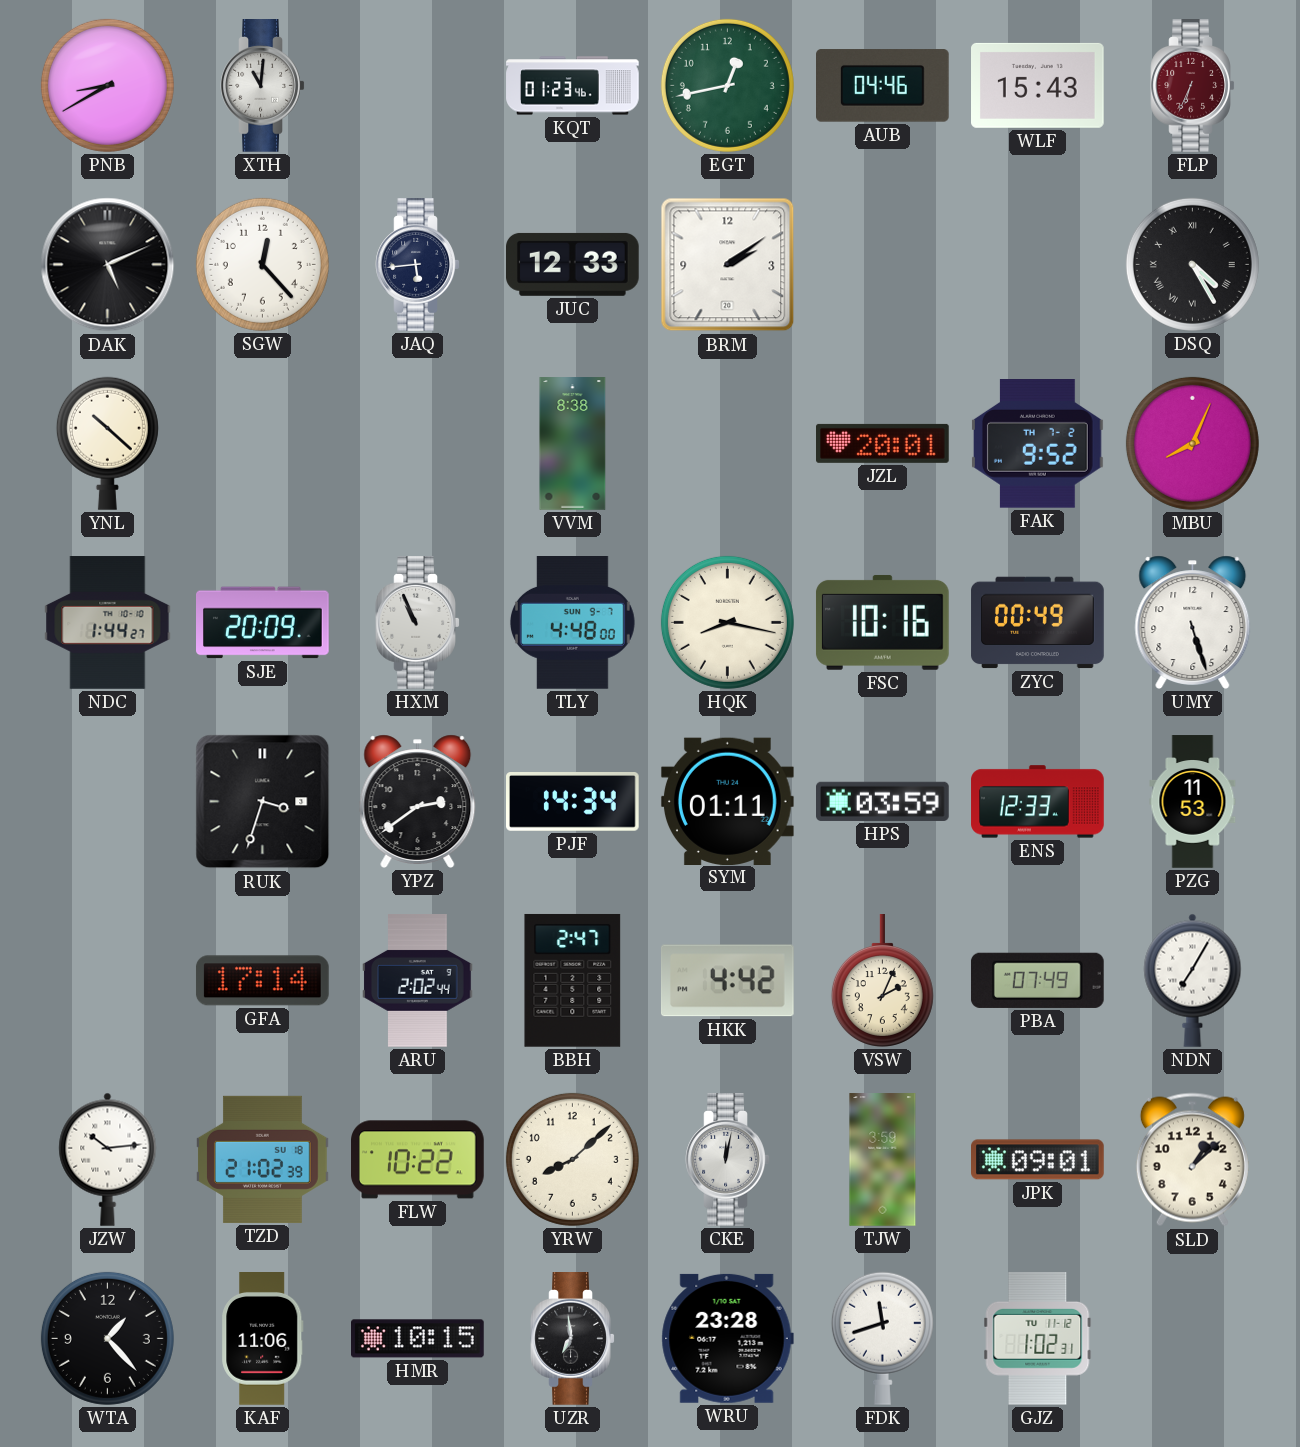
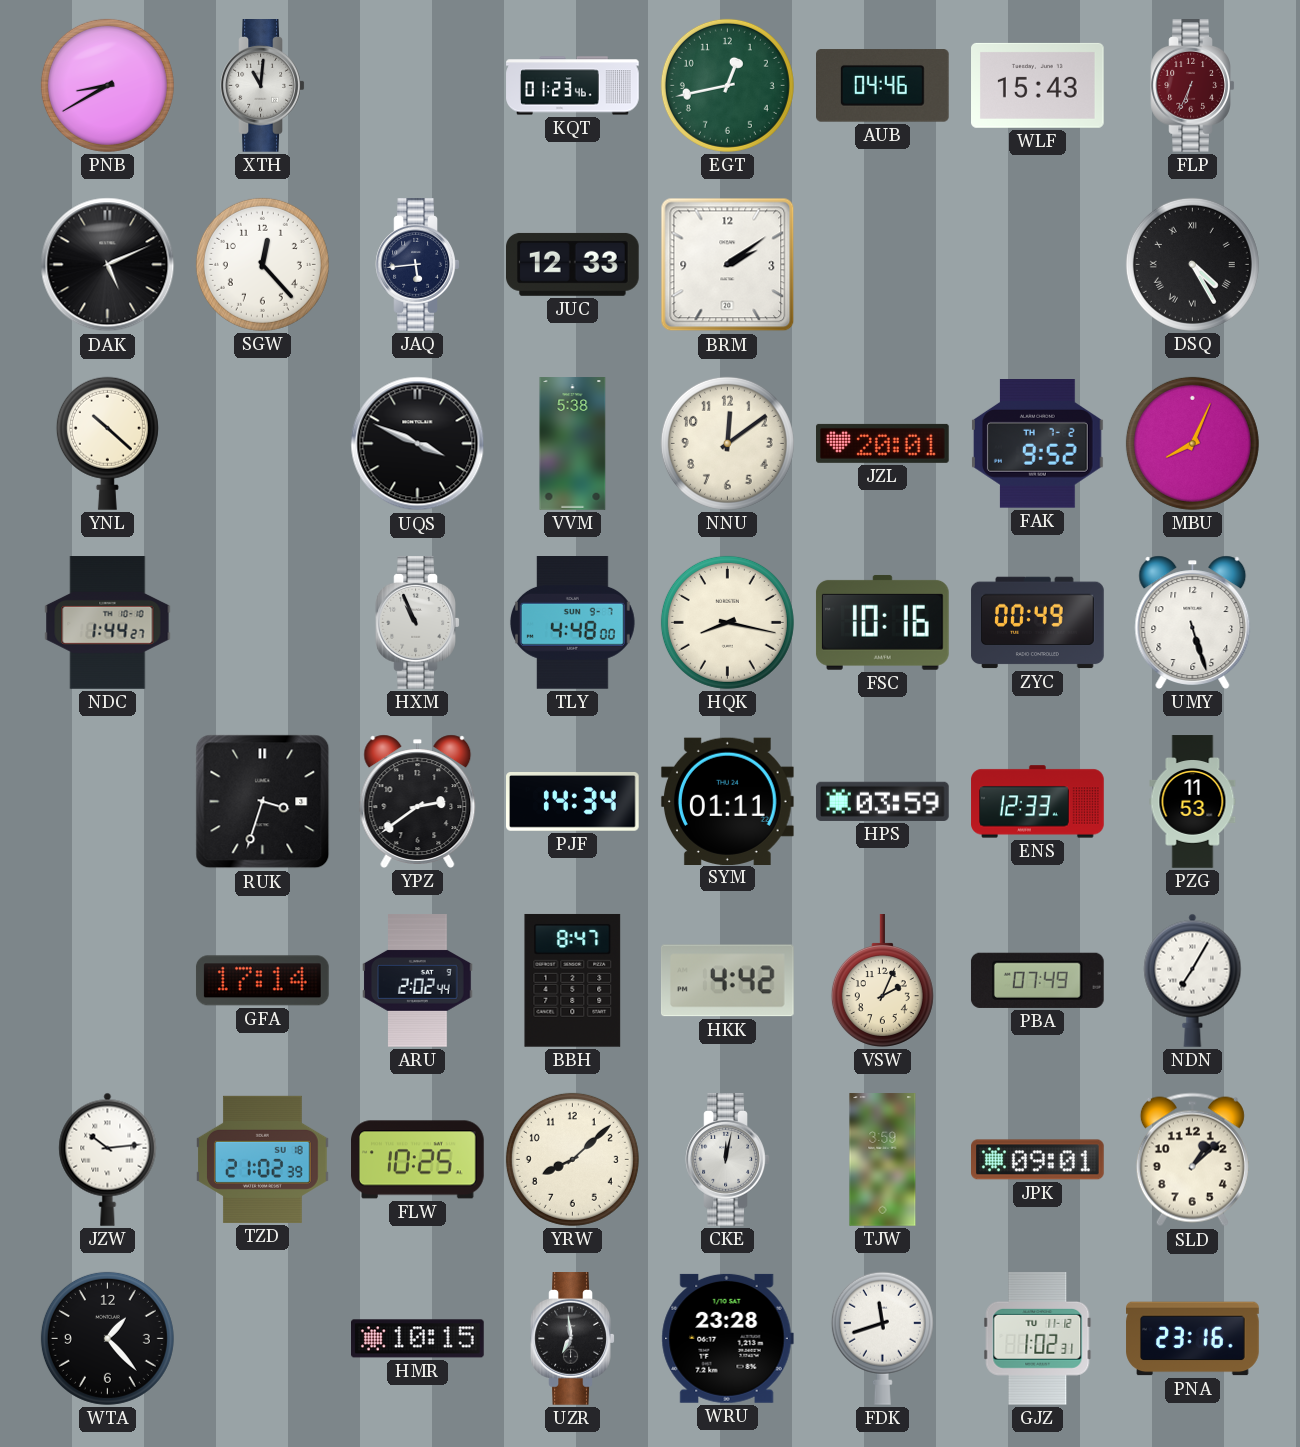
UQS: none -> 3:49 (418, 444)
VVM: 8:38 -> 5:38 (573, 444)
NNU: none -> 12:09 (727, 443)
SJE: 20:09 -> none (263, 623)
BBH: 2:47 -> 8:47 (573, 980)
FLW: 10:22 -> 10:25 (418, 1160)
KAF: 11:06 -> none (263, 1339)
PNA: none -> 23:16 (1193, 1339)
